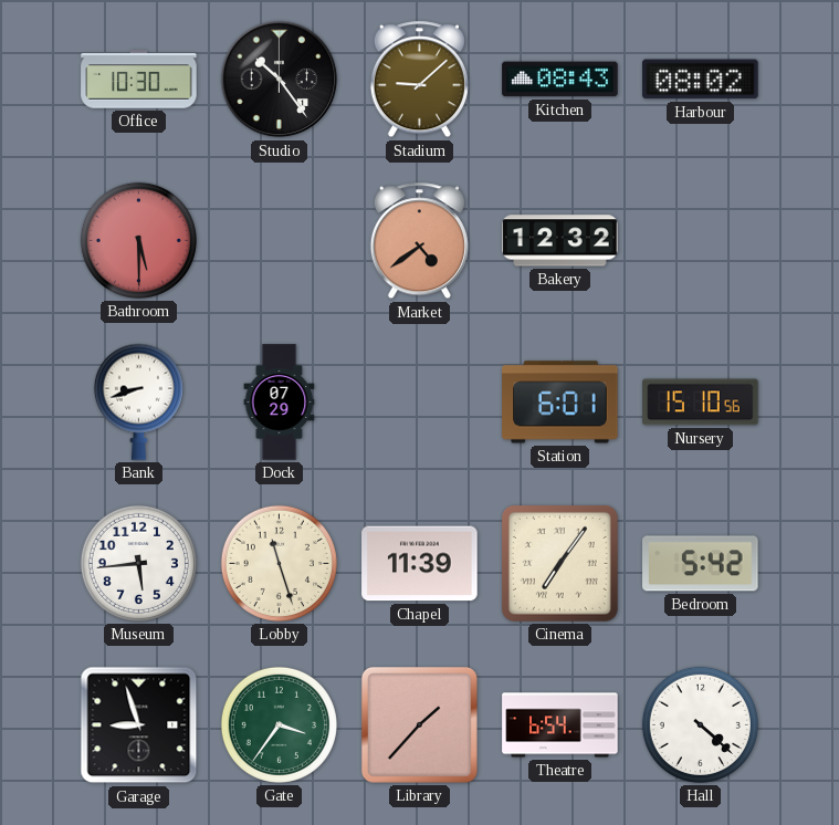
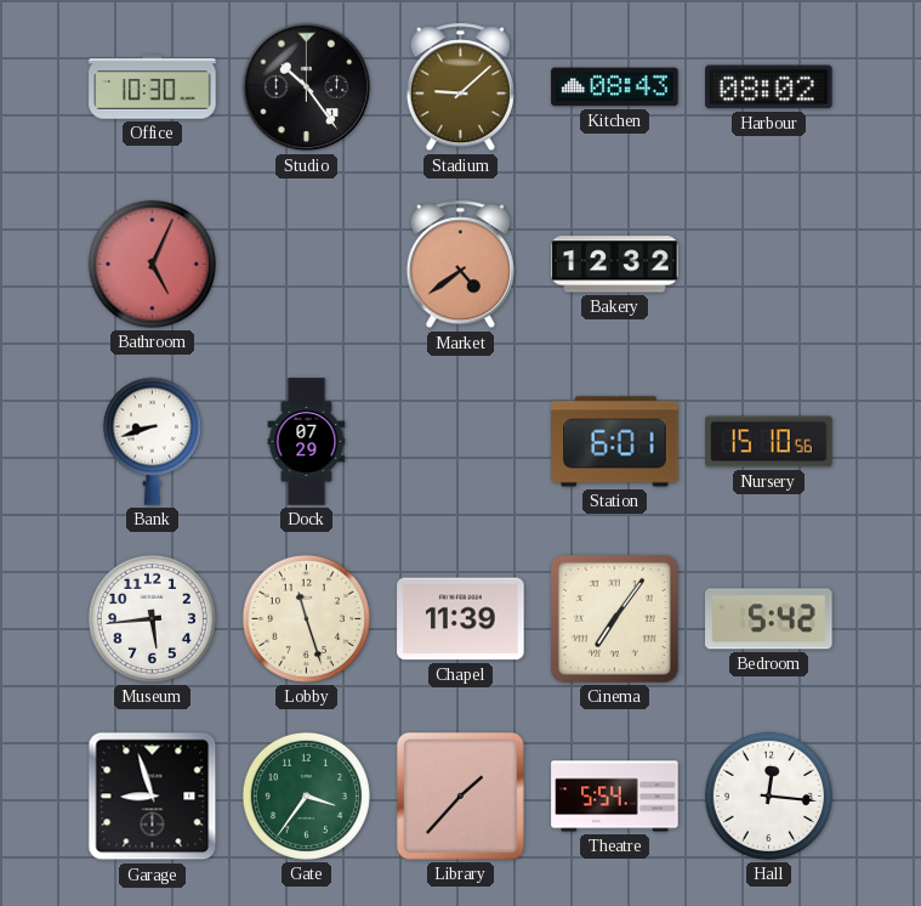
Bathroom: 5:30 -> 5:04 (152, 264)
Theatre: 6:54 -> 5:54 (615, 797)
Hall: 4:22 -> 12:16 (768, 795)
